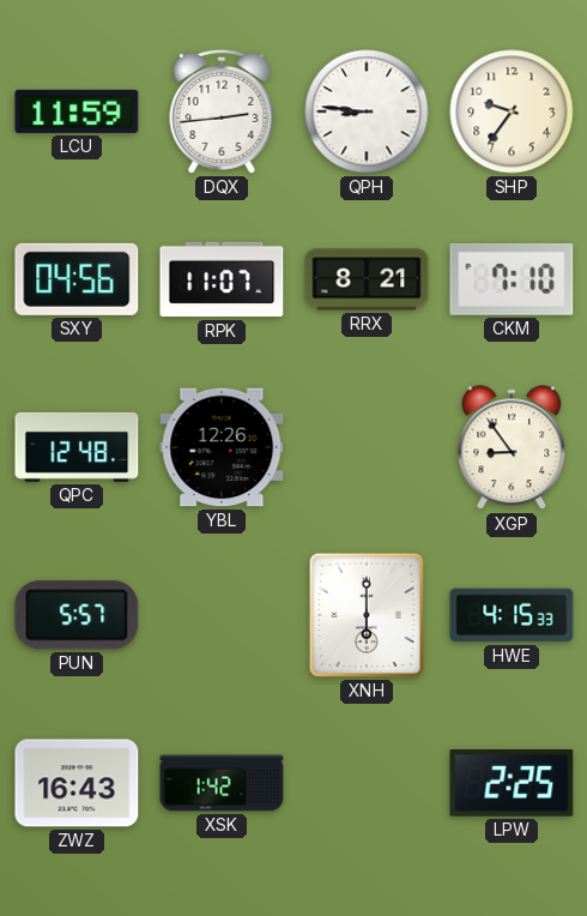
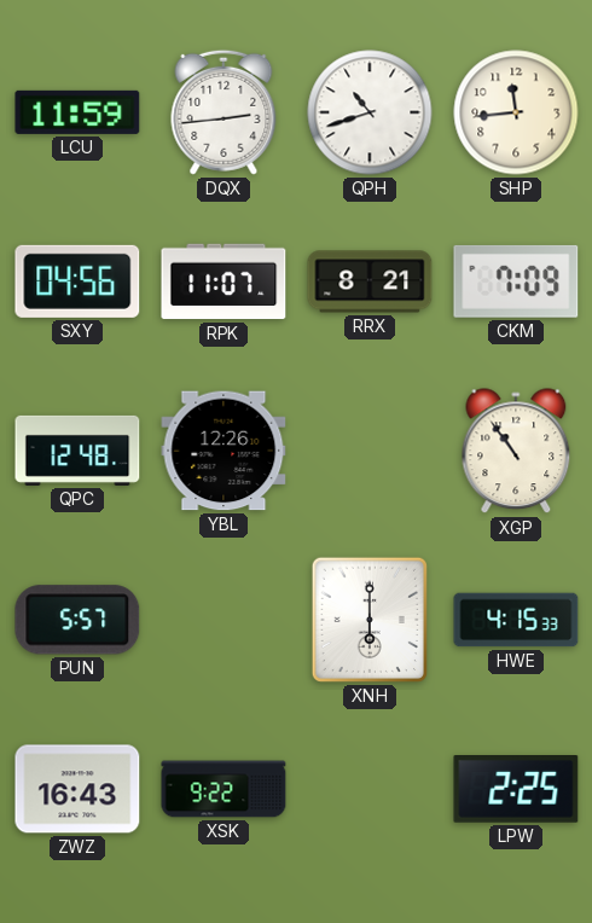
QPH: 8:46 -> 10:42 (370, 112)
SHP: 9:36 -> 11:44 (516, 112)
CKM: 7:10 -> 7:09 (516, 281)
XGP: 8:54 -> 10:54 (516, 452)
XSK: 1:42 -> 9:22 (224, 789)
